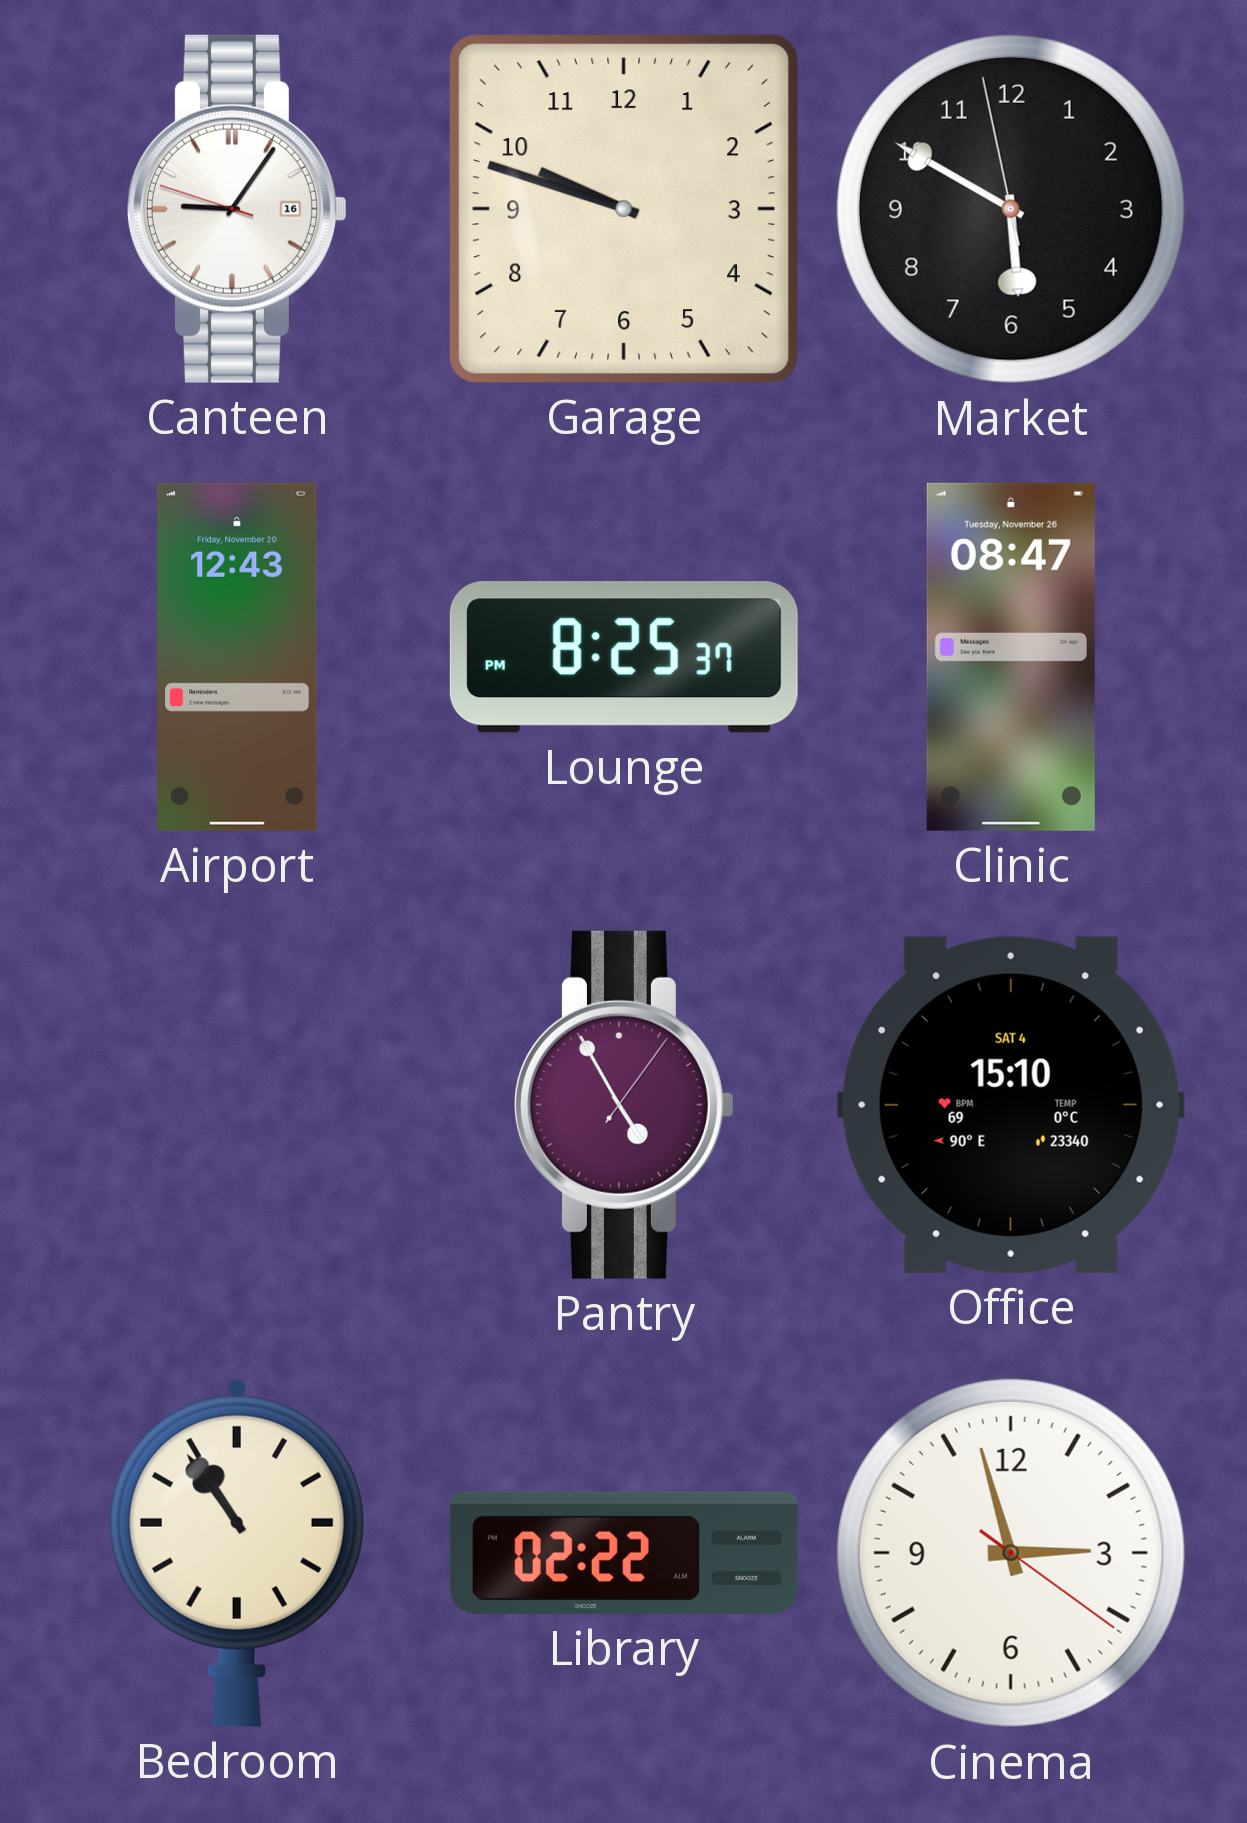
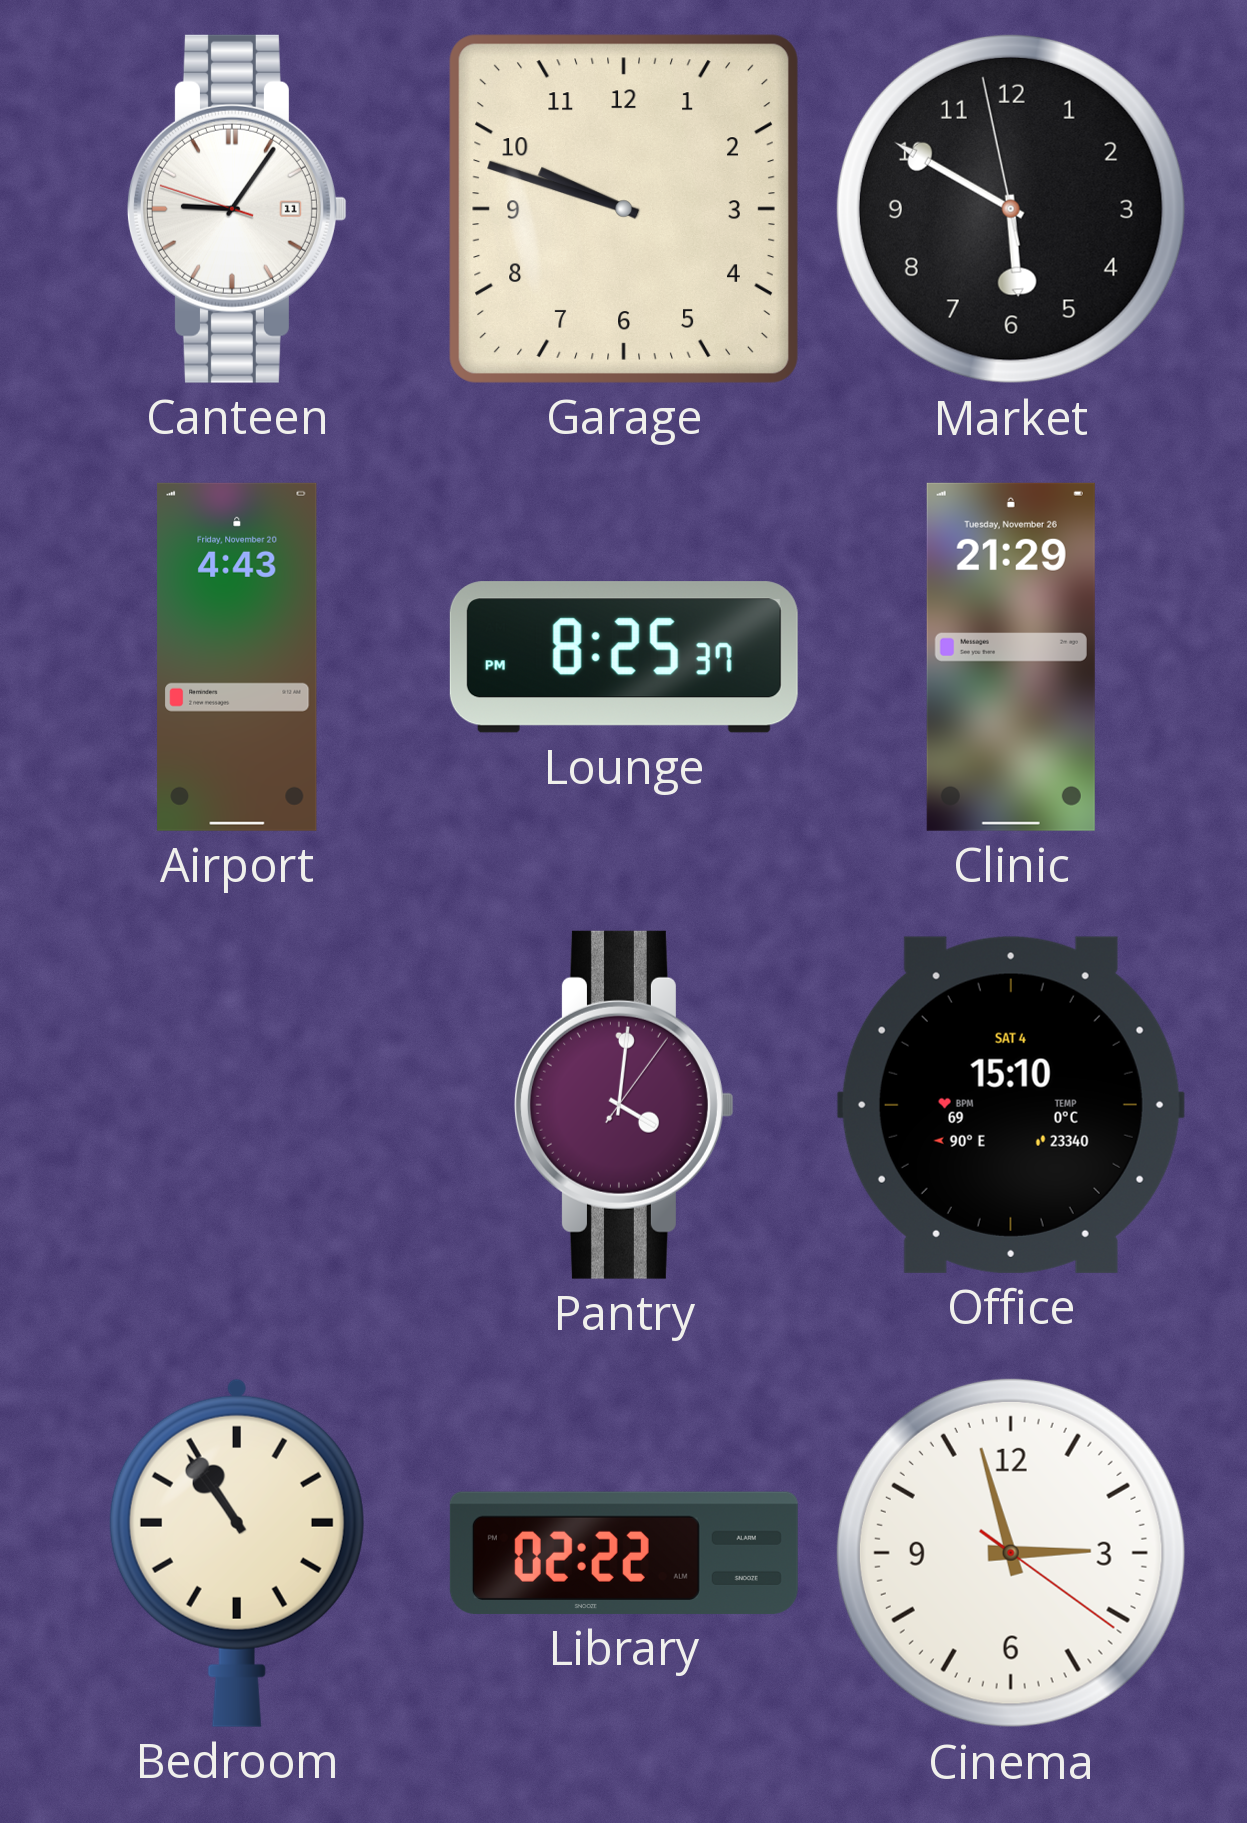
Canteen date: 16 -> 11 (237, 209)
Airport: 12:43 -> 4:43 (237, 657)
Clinic: 08:47 -> 21:29 (1011, 657)
Pantry: 4:55 -> 4:01 (624, 1105)
